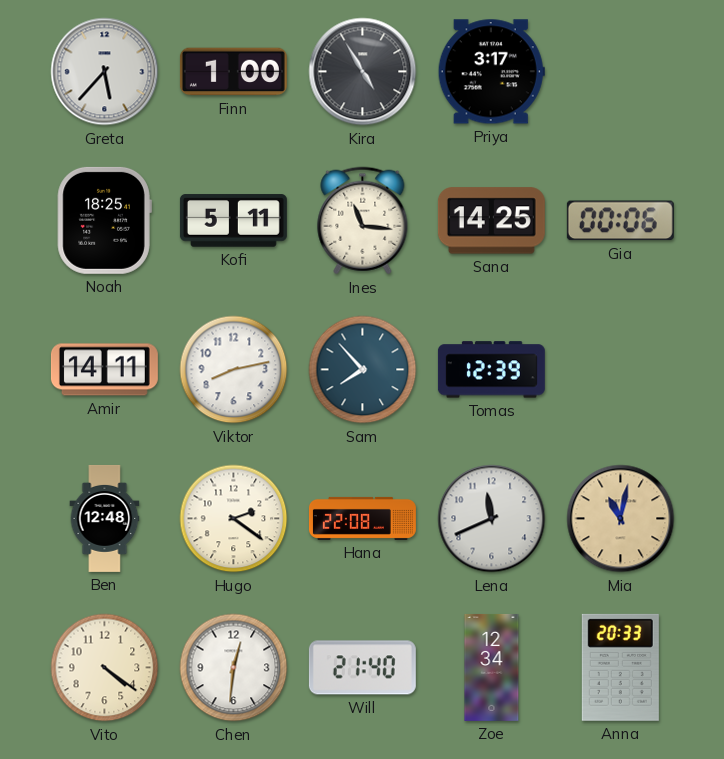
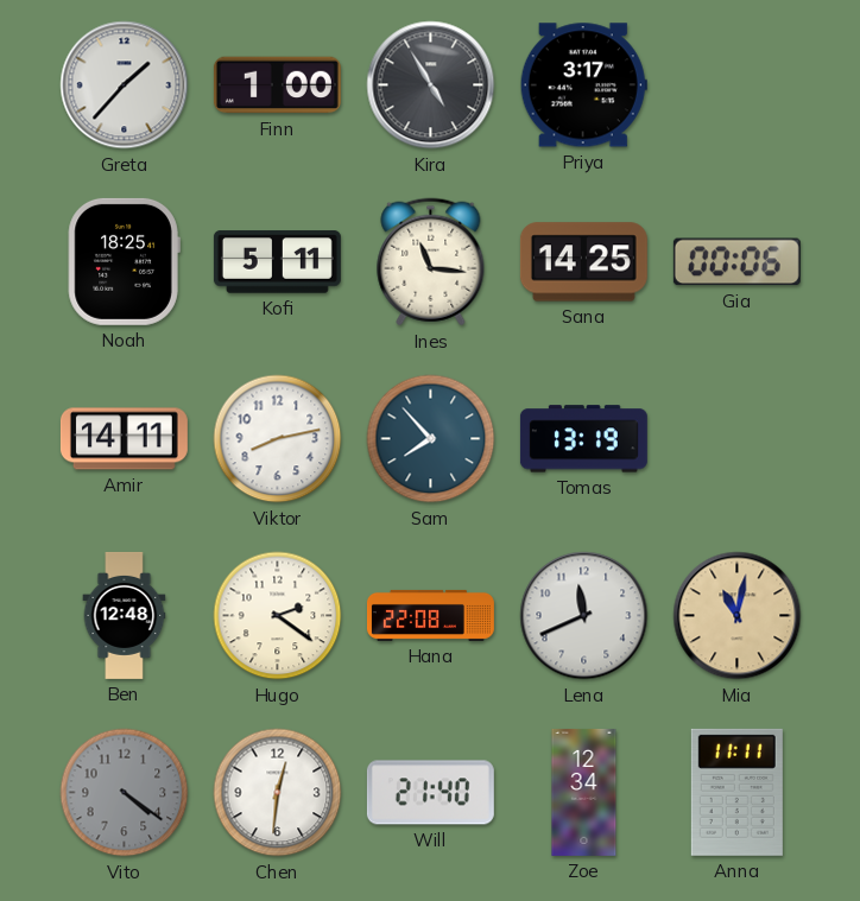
Greta: 5:37 -> 1:37 (125, 85)
Tomas: 12:39 -> 13:19 (583, 439)
Vito dial: cream -> grey (125, 793)
Anna: 20:33 -> 11:11 (736, 792)
